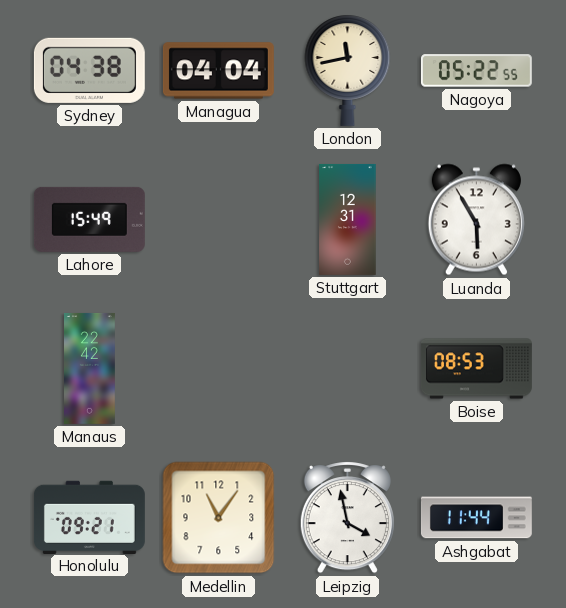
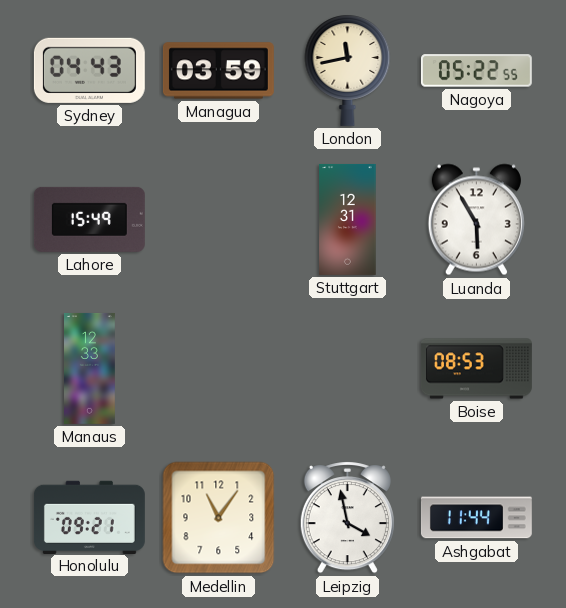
Sydney: 04:38 -> 04:43 (89, 70)
Managua: 04:04 -> 03:59 (218, 71)
Manaus: 22:42 -> 12:33 (90, 368)
